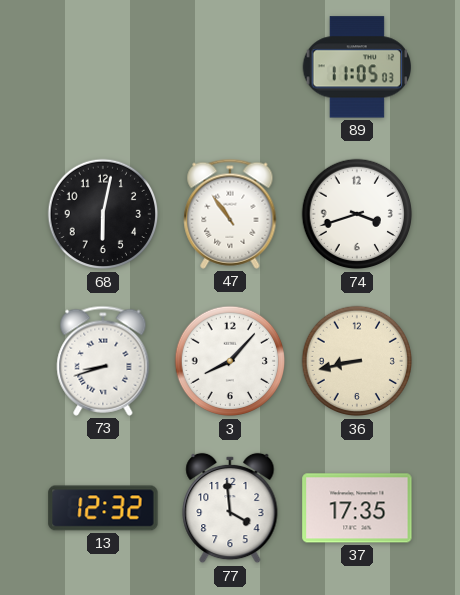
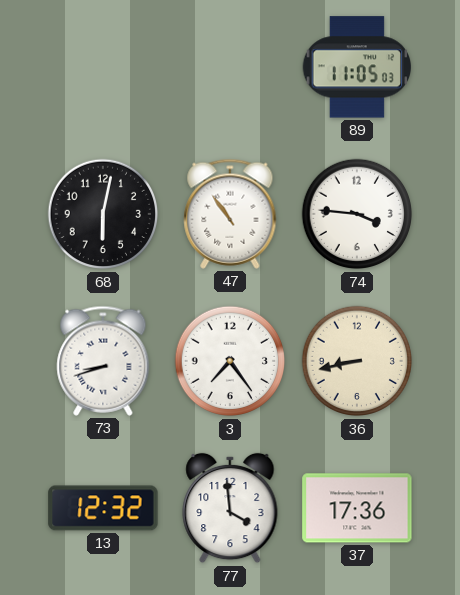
74: 3:42 -> 3:46 (357, 214)
3: 8:07 -> 7:24 (230, 361)
37: 17:35 -> 17:36 (357, 508)
